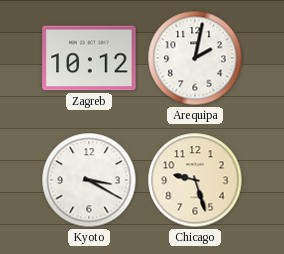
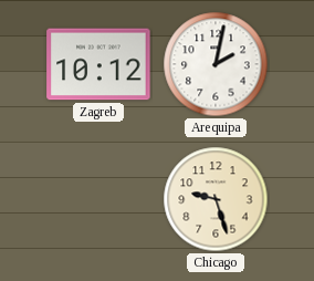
Kyoto: 3:20 -> none (89, 180)
